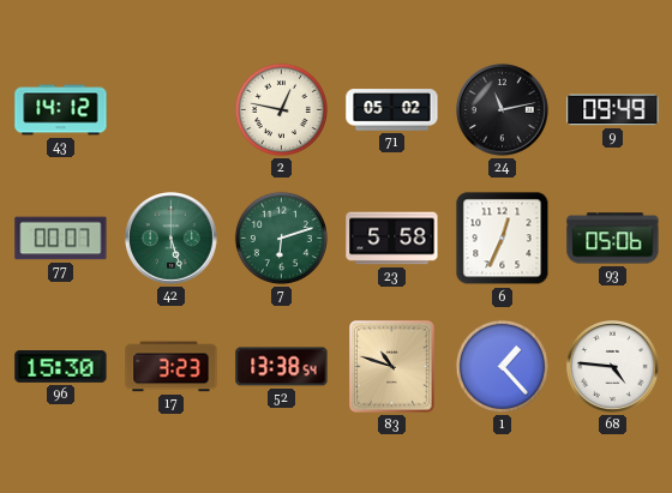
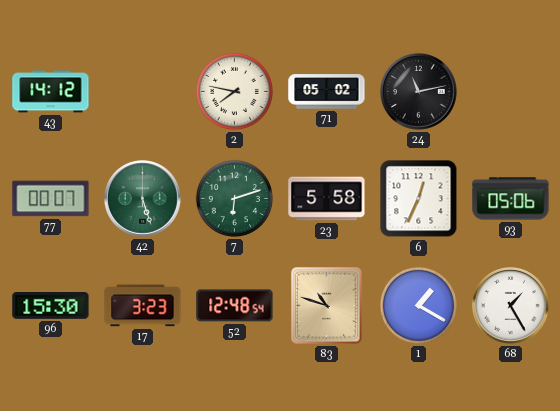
2: 12:47 -> 7:47 (234, 91)
9: 09:49 -> none (613, 110)
52: 13:38 -> 12:48 (235, 306)
1: 1:23 -> 1:20 (418, 305)
68: 4:46 -> 1:25 (511, 306)
